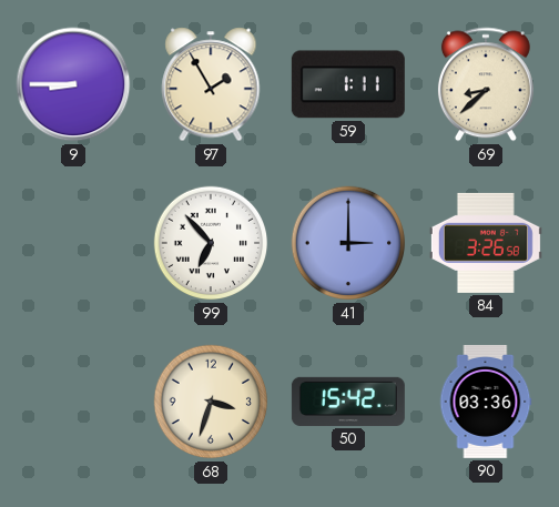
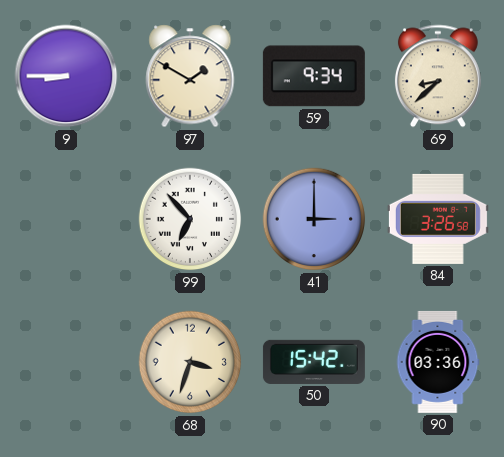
97: 1:55 -> 1:50 (190, 76)
59: 1:11 -> 9:34 (314, 76)
